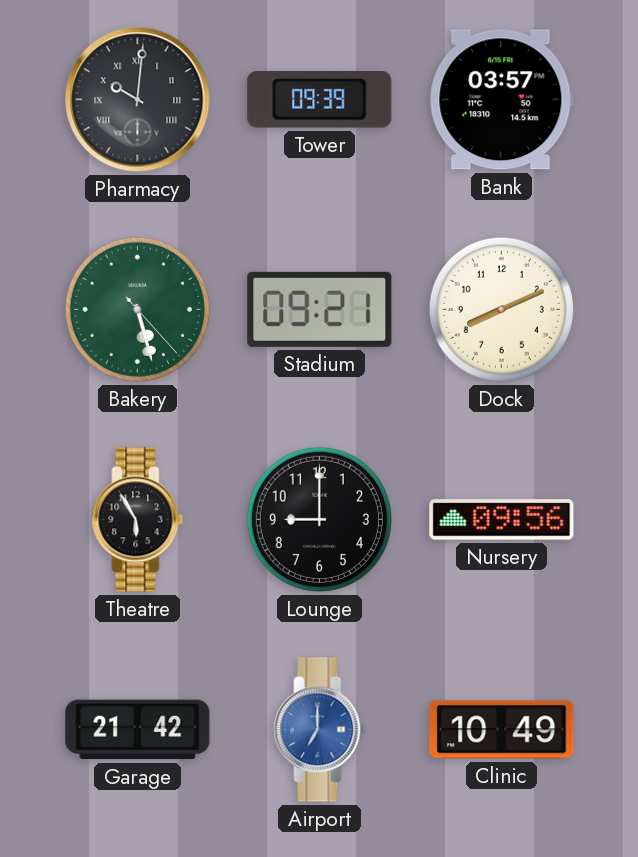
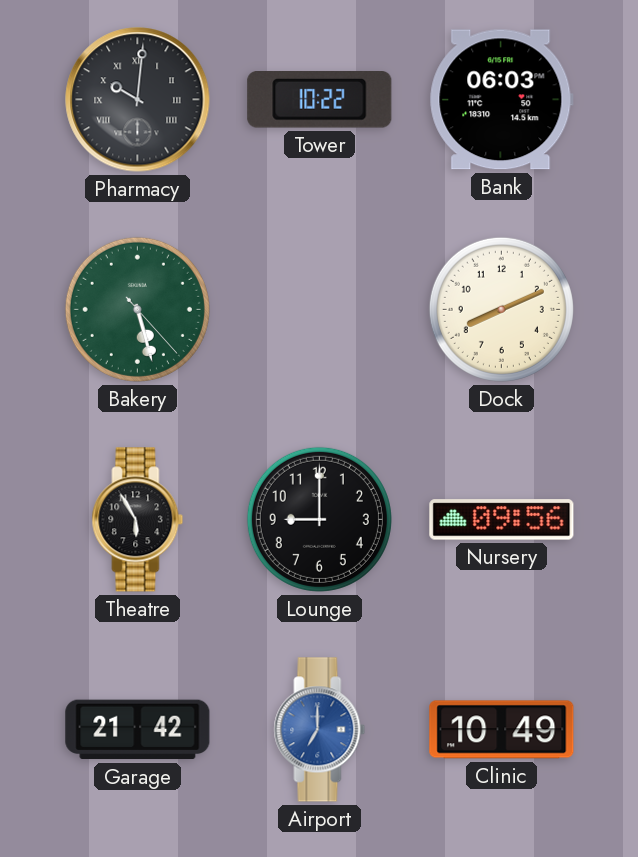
Tower: 09:39 -> 10:22 (320, 100)
Bank: 03:57 -> 06:03 (502, 100)
Stadium: 09:21 -> none (320, 309)
